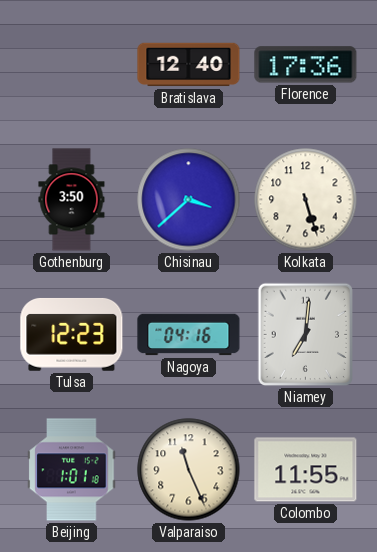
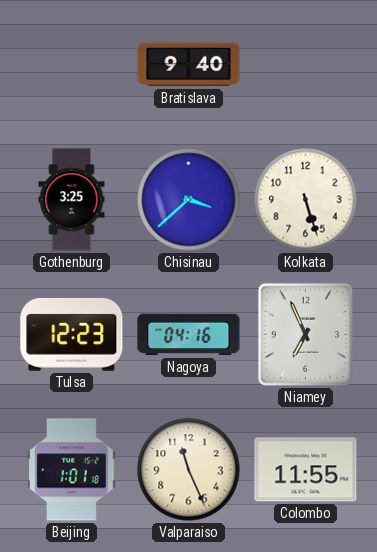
Bratislava: 12:40 -> 9:40 (189, 65)
Florence: 17:36 -> none (306, 65)
Gothenburg: 3:50 -> 3:25 (72, 200)
Niamey: 7:01 -> 6:56 (306, 335)
